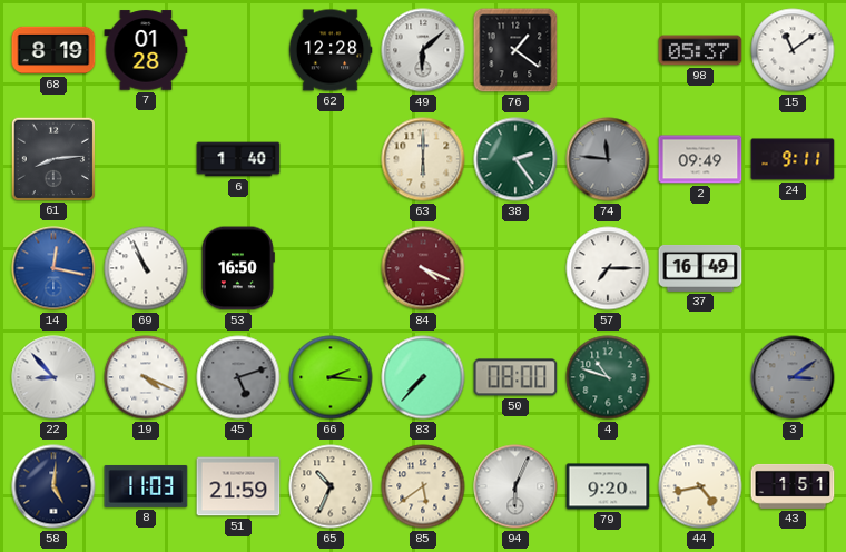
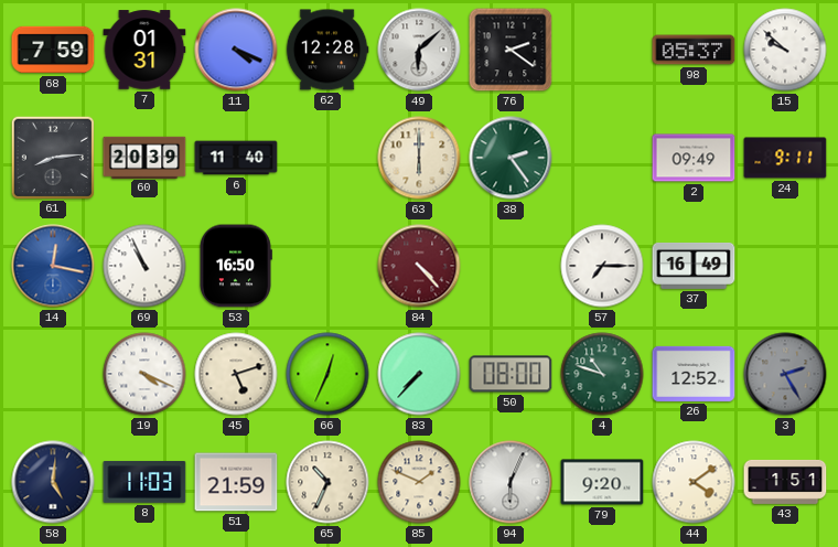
68: 8:19 -> 7:59 (53, 50)
7: 01:28 -> 01:31 (144, 50)
11: none -> 4:19 (236, 50)
76: 1:21 -> 2:21 (511, 50)
15: 11:09 -> 9:52 (785, 50)
60: none -> 20:39 (144, 157)
6: 1:40 -> 11:40 (236, 158)
74: 11:46 -> none (608, 159)
84: 4:19 -> 4:23 (419, 266)
22: 8:53 -> none (53, 377)
45 dial: grey -> cream (236, 374)
66: 2:16 -> 12:34 (327, 374)
26: none -> 12:52 (694, 374)
3: 3:09 -> 2:25 (785, 374)
85: 5:39 -> 1:49 (419, 482)
44: 4:43 -> 4:09 (694, 482)
